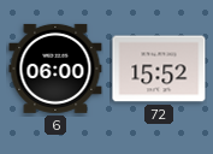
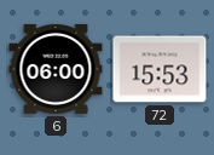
72: 15:52 -> 15:53 (160, 69)
